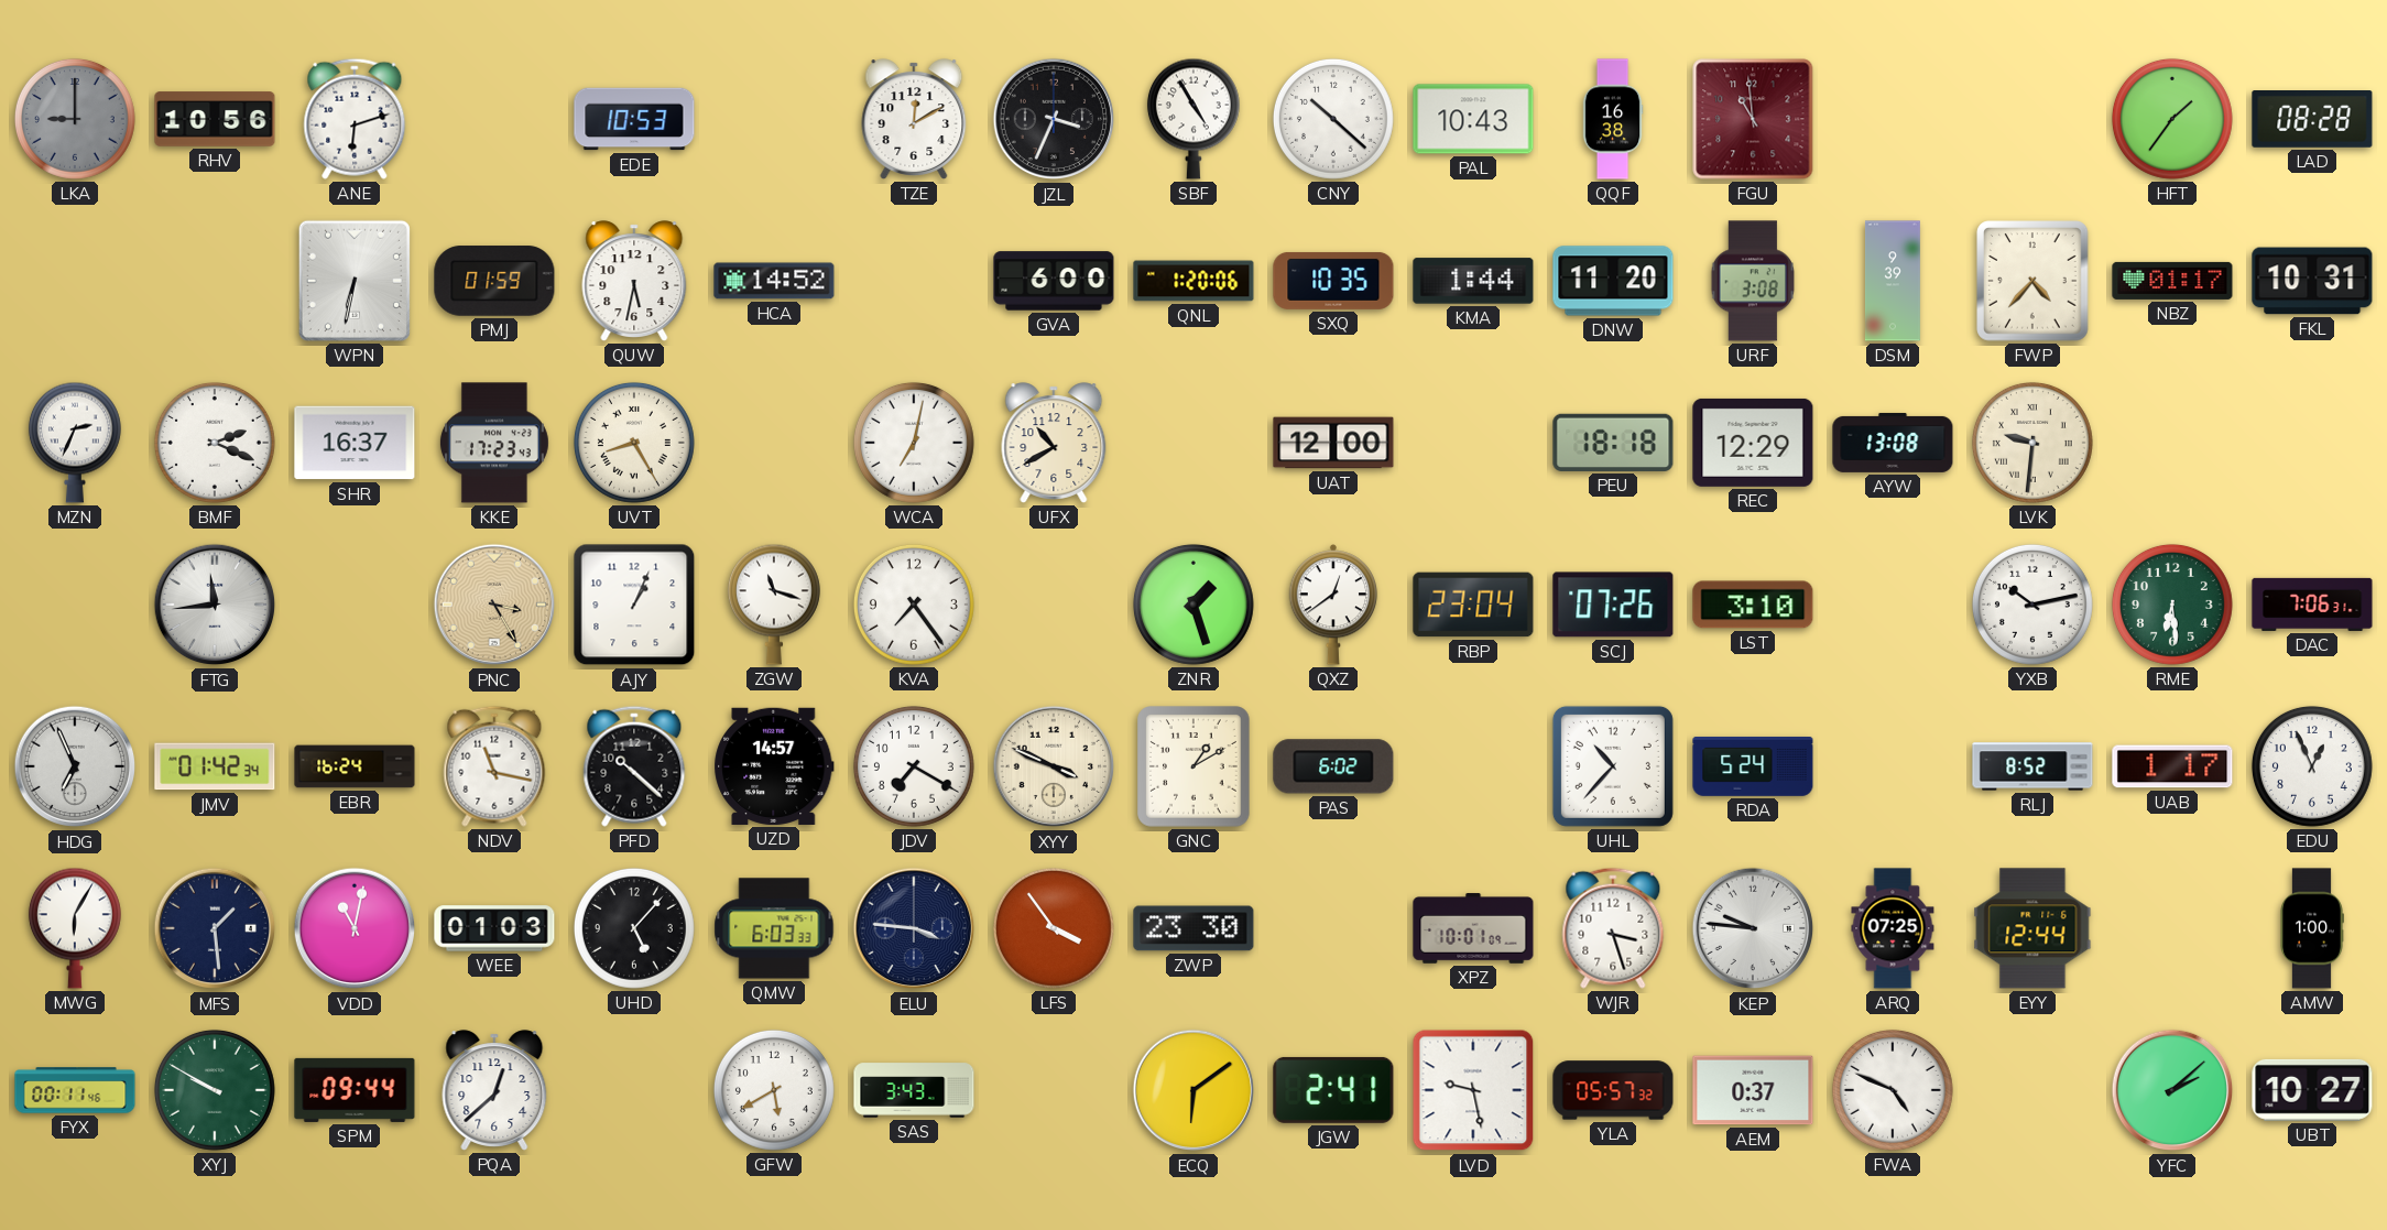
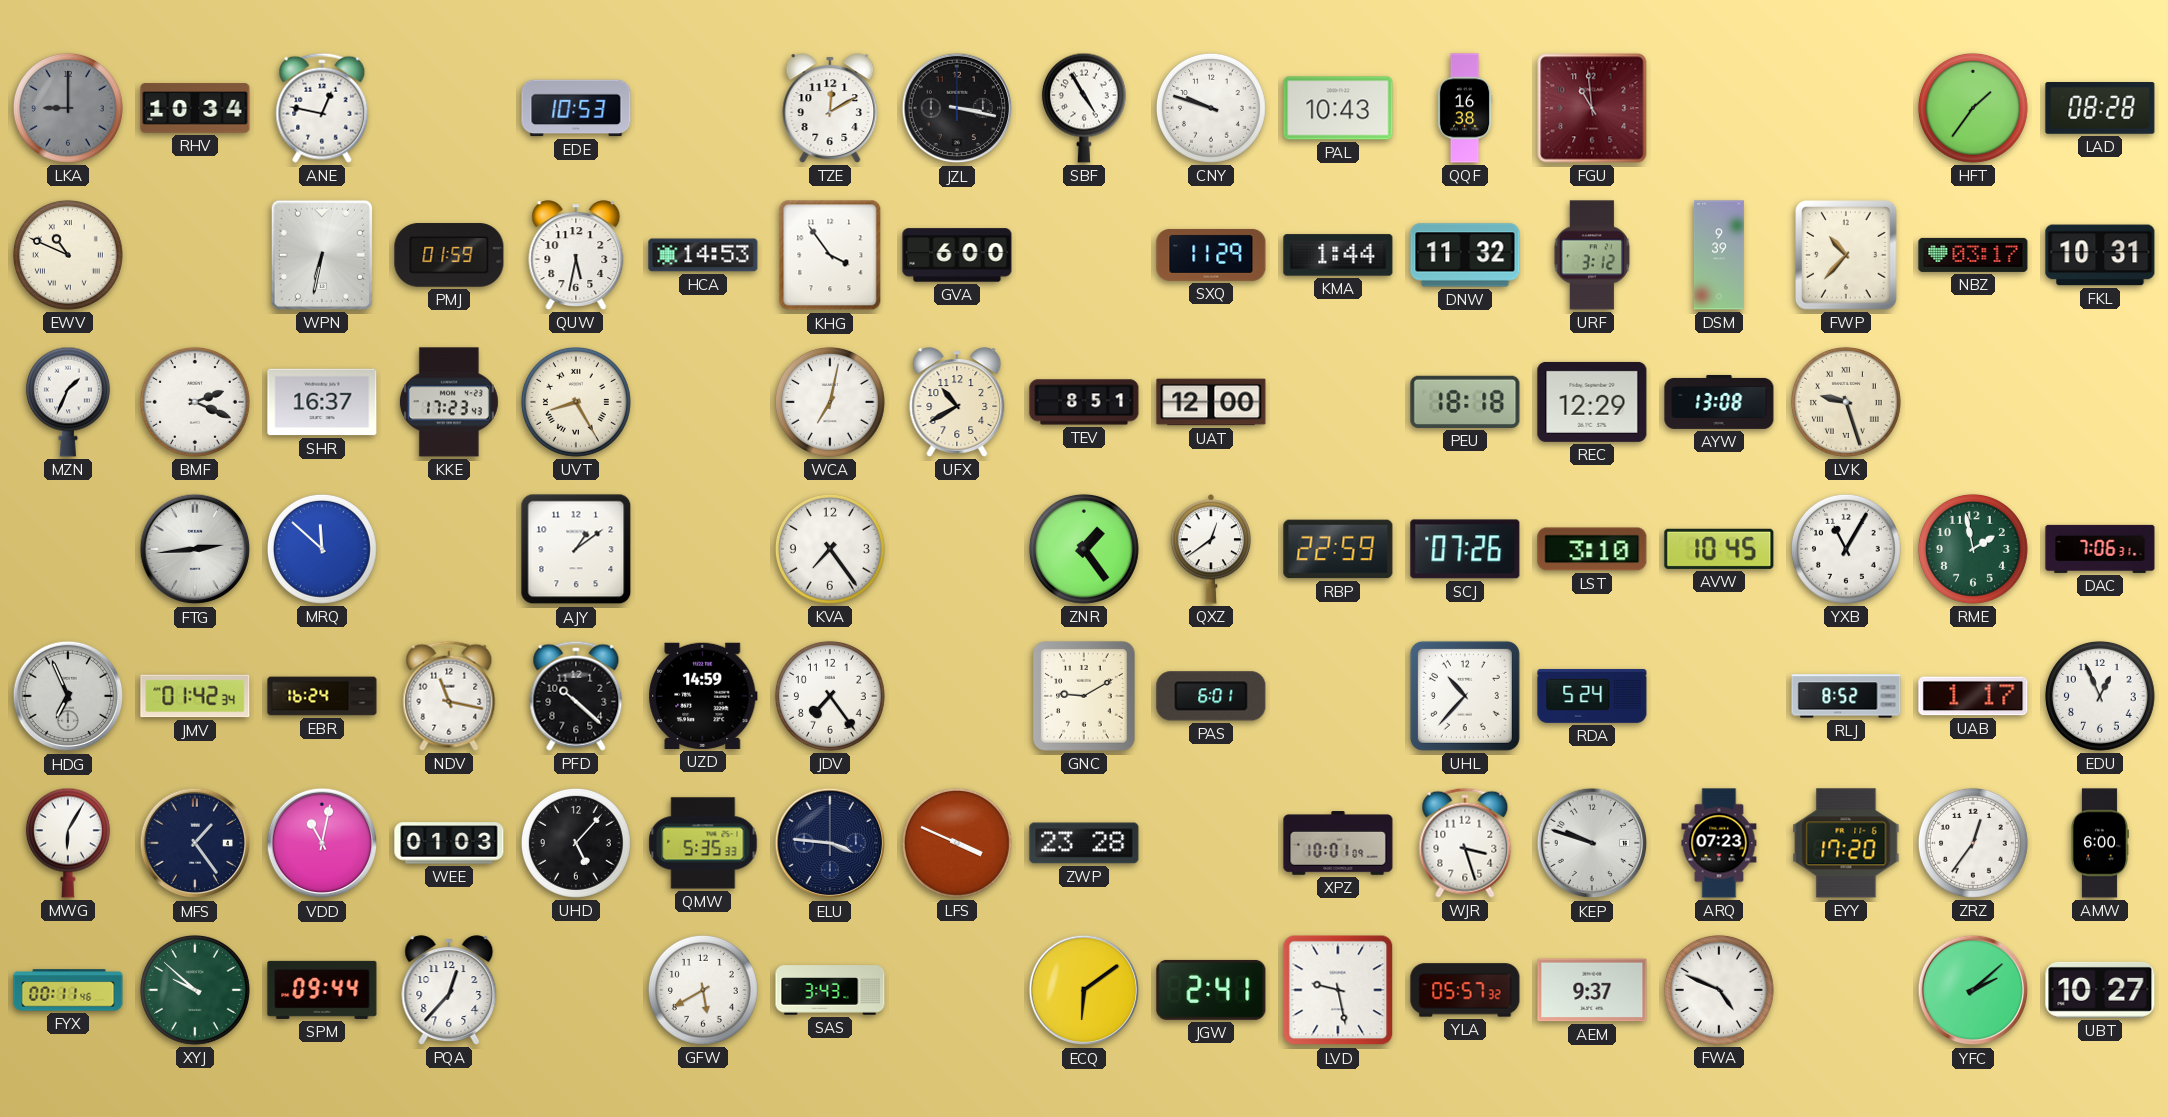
RHV: 10:56 -> 10:34 (195, 108)
ANE: 6:12 -> 12:47 (322, 108)
JZL: 3:34 -> 3:17 (957, 108)
CNY: 10:22 -> 9:48 (1211, 108)
EWV: none -> 10:49 (68, 255)
HCA: 14:52 -> 14:53 (703, 255)
KHG: none -> 3:54 (830, 255)
QNL: 1:20 -> none (1193, 281)
SXQ: 10:35 -> 11:29 (1211, 255)
DNW: 11:20 -> 11:32 (1465, 255)
URF: 3:08 -> 3:12 (1592, 255)
FWP: 4:37 -> 10:37 (1846, 255)
NBZ: 01:17 -> 03:17 (1973, 255)
MZN: 2:34 -> 1:34 (68, 402)
TEV: none -> 8:51 (1084, 402)
LVK: 9:31 -> 9:27 (1846, 402)
FTG: 11:44 -> 2:44 (195, 549)
MRQ: none -> 11:52 (322, 549)
PNC: 3:25 -> none (494, 605)
AJY: 1:04 -> 1:09 (576, 549)
ZGW: 11:18 -> none (774, 605)
ZNR: 1:27 -> 1:24 (1084, 549)
RBP: 23:04 -> 22:59 (1338, 549)
AVW: none -> 10:45 (1719, 549)
YXB: 10:13 -> 11:05 (1846, 549)
RME: 6:29 -> 1:58 (1973, 549)
UZD: 14:57 -> 14:59 (703, 696)
JDV: 7:20 -> 7:24 (830, 696)
XYY: 3:49 -> none (1054, 766)
GNC: 1:10 -> 9:10 (1084, 696)
PAS: 6:02 -> 6:01 (1211, 696)
MFS: 1:29 -> 1:24 (195, 843)
QMW: 6:03 -> 5:35 (703, 843)
LFS: 3:54 -> 3:49 (957, 843)
ZWP: 23:30 -> 23:28 (1084, 843)
KEP: 9:46 -> 9:48 (1592, 843)
ARQ: 07:25 -> 07:23 (1719, 843)
EYY: 12:44 -> 17:20 (1846, 843)
ZRZ: none -> 12:36 (1973, 843)
AMW: 1:00 -> 6:00 (2100, 843)
XYJ: 9:50 -> 9:52 (195, 990)
PQA: 12:38 -> 12:37 (449, 990)
AEM: 0:37 -> 9:37 (1592, 990)
